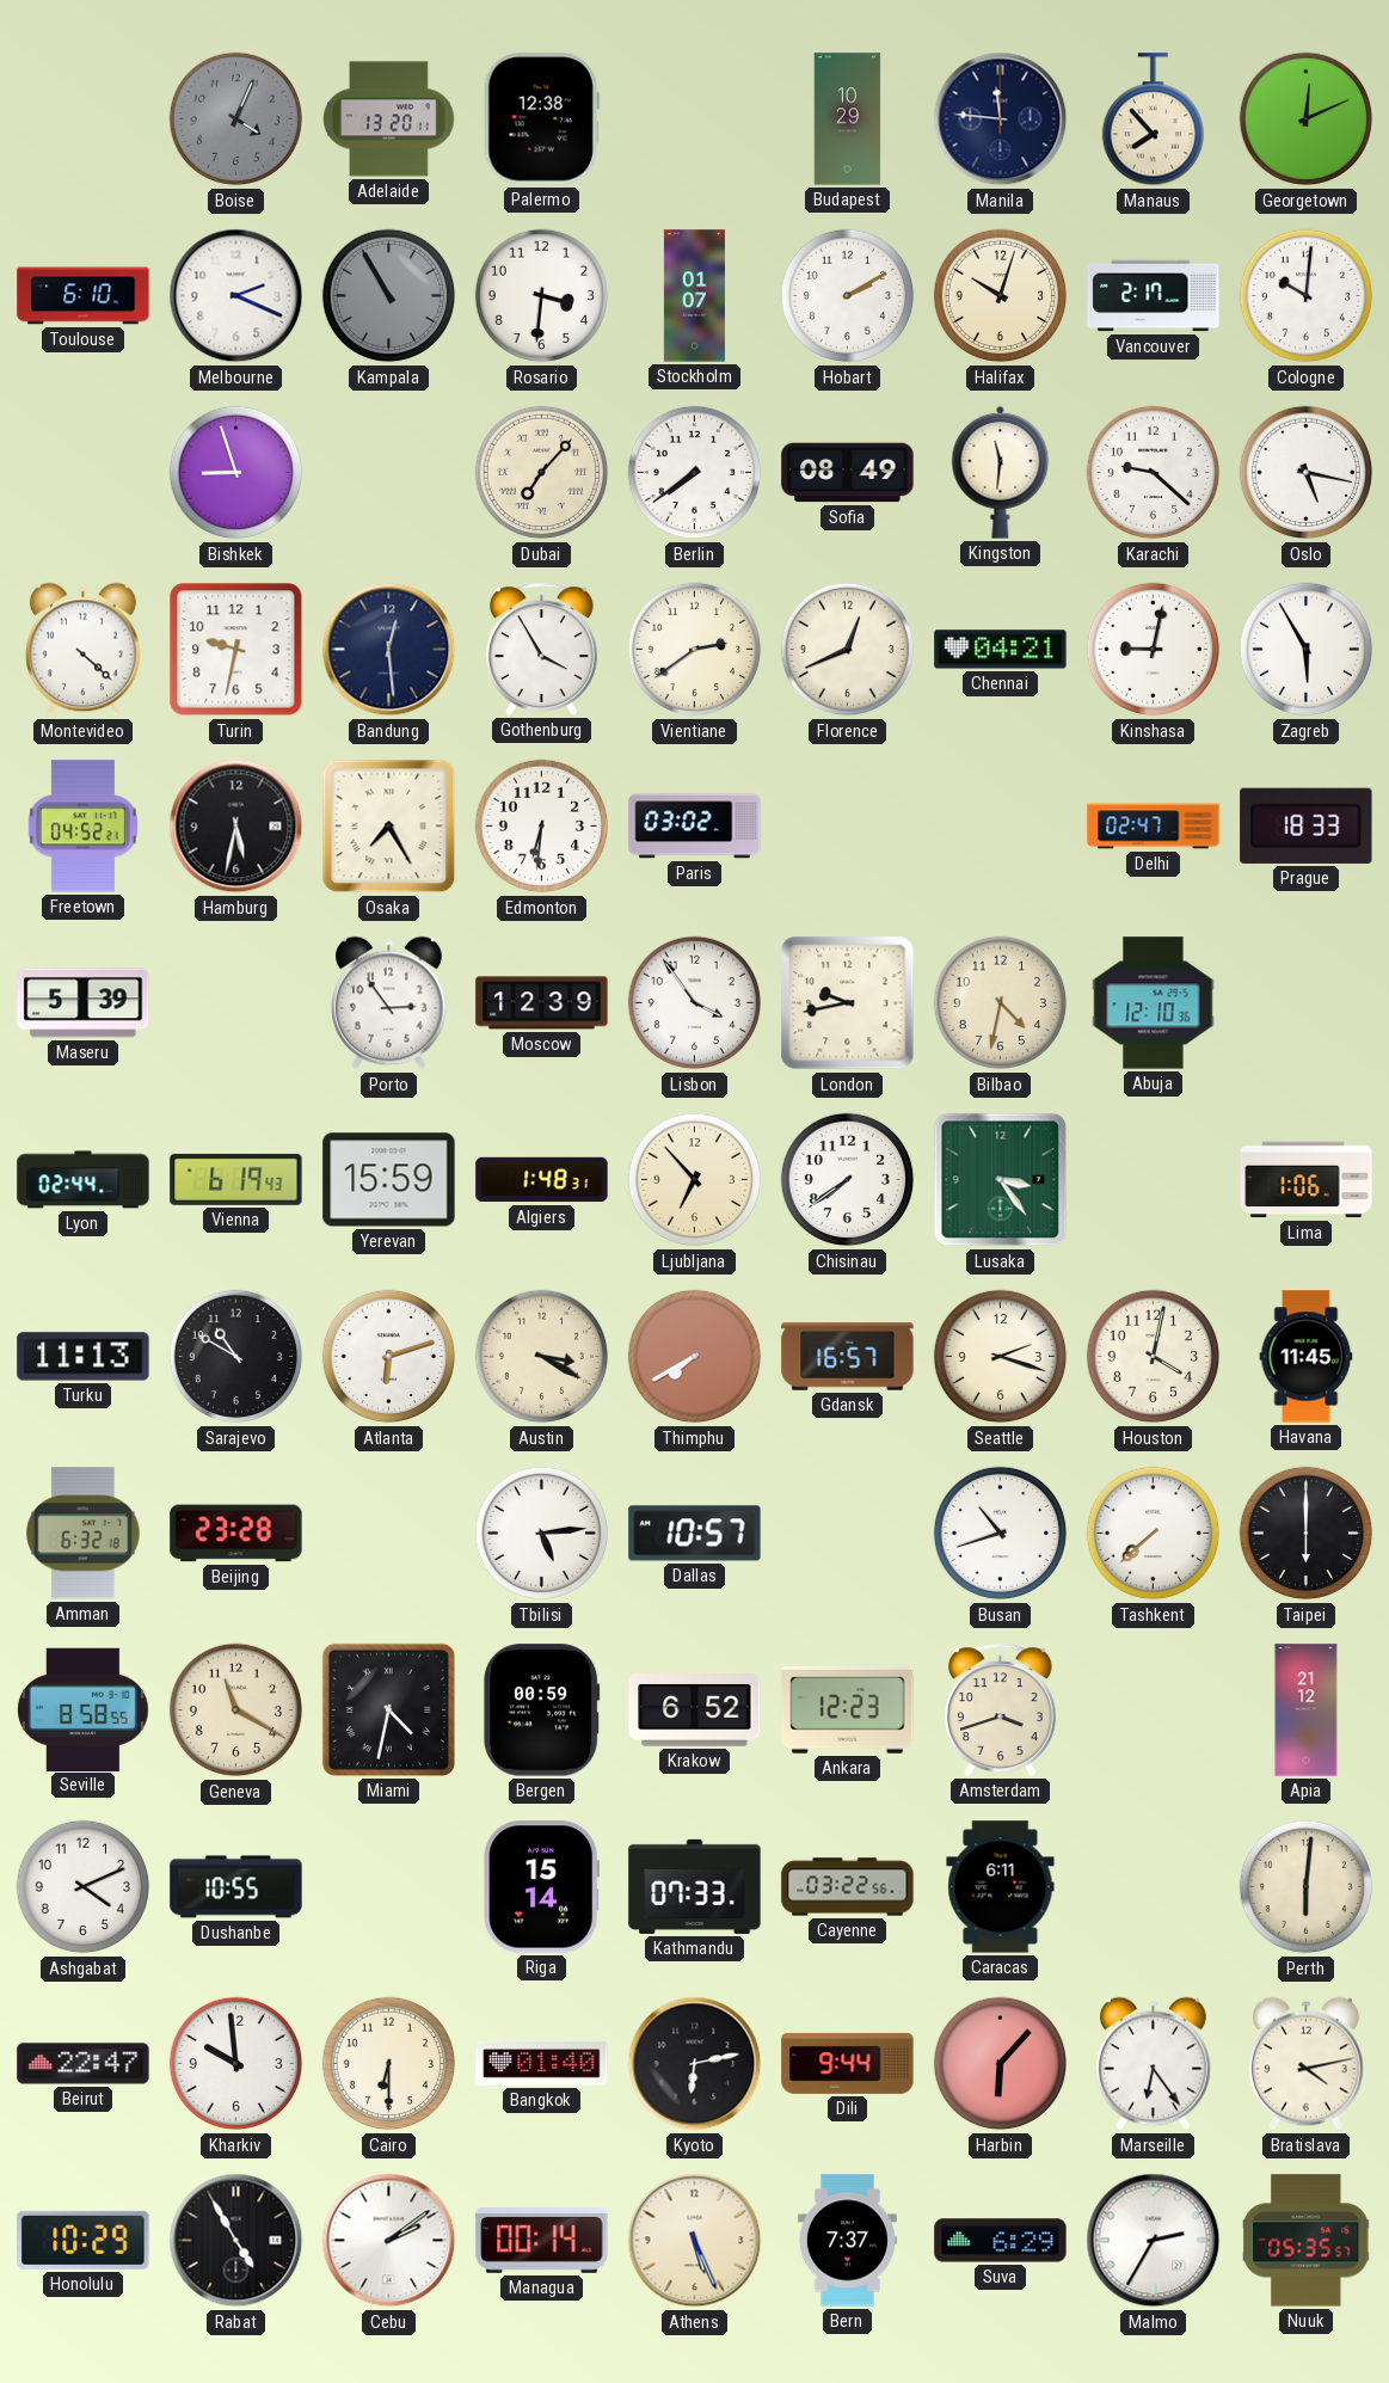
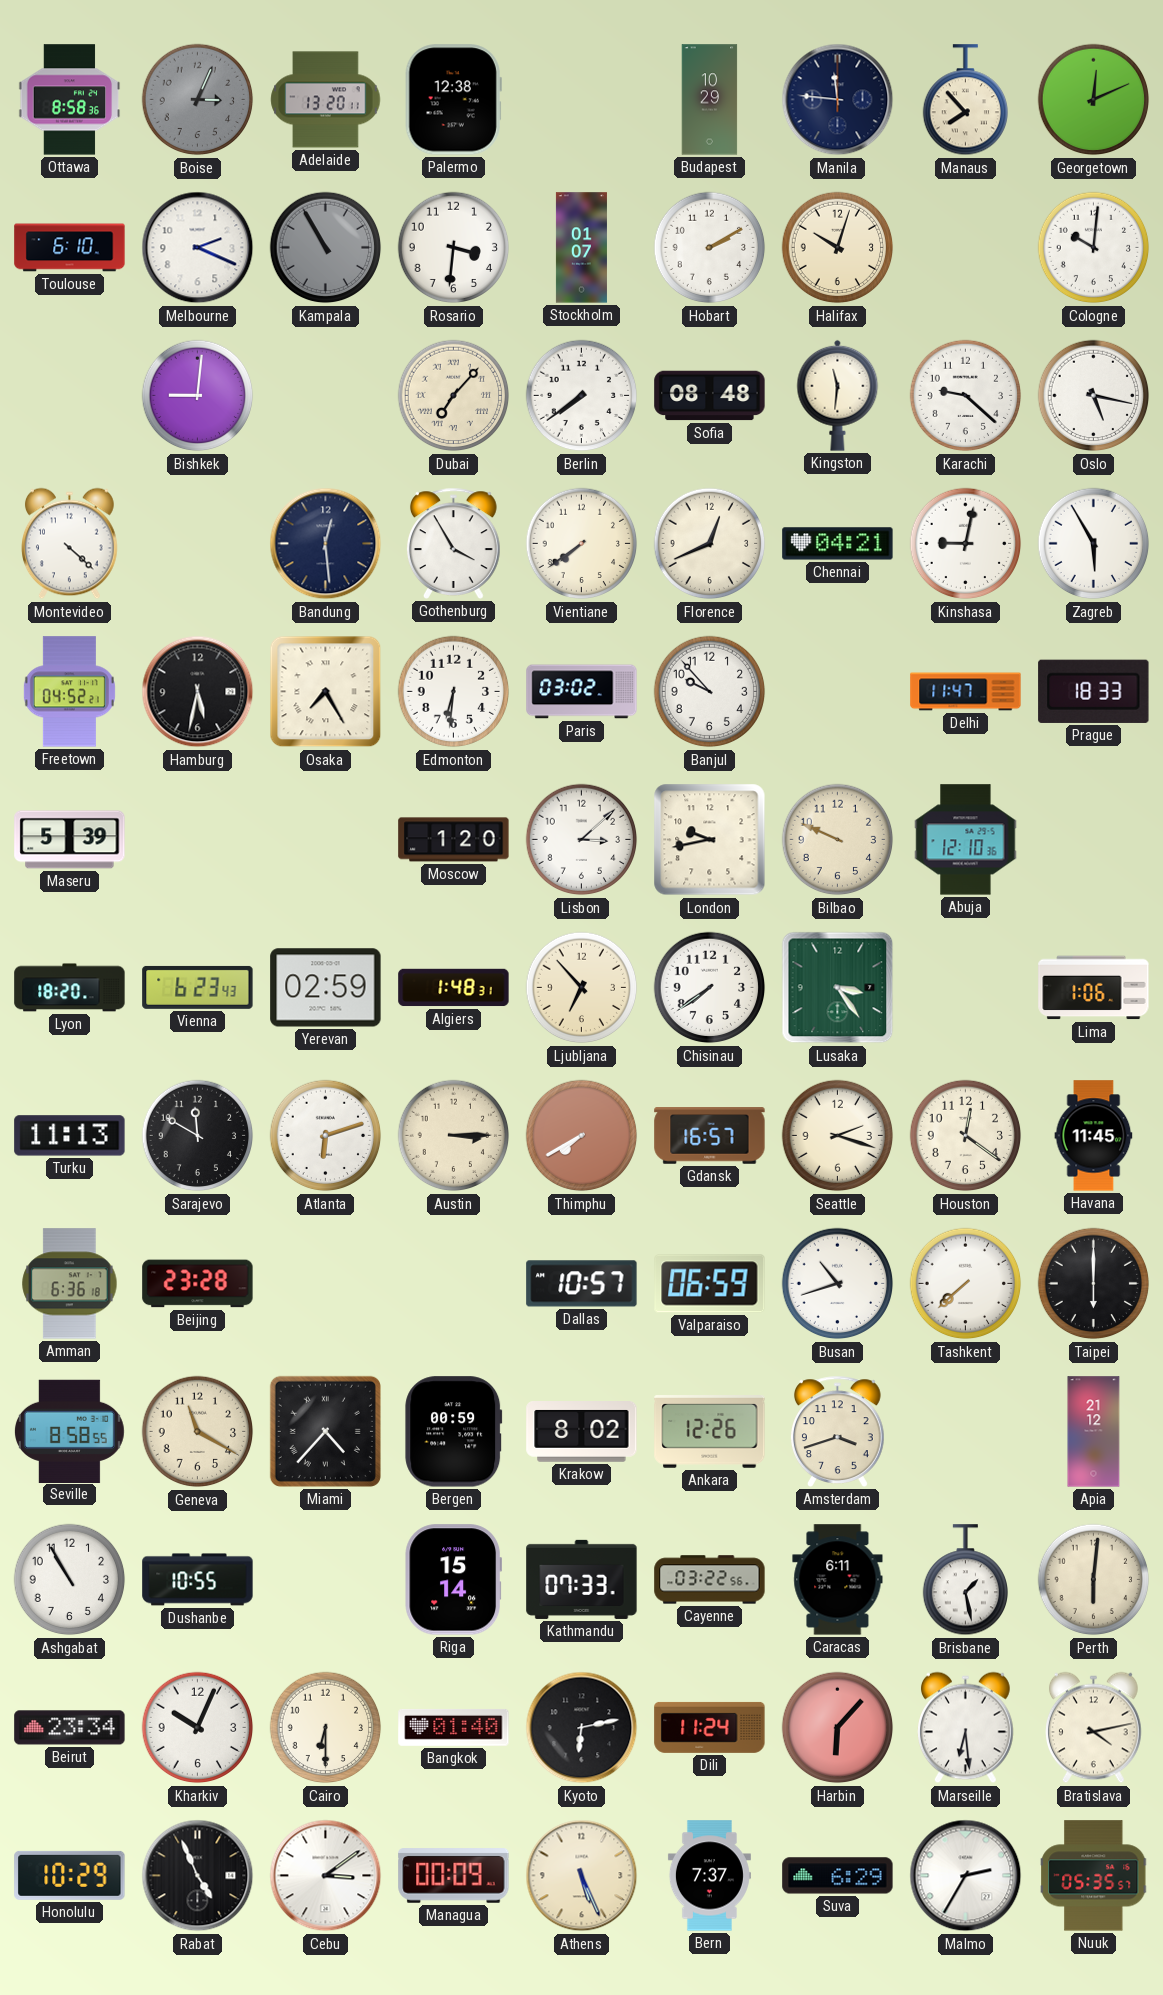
Ottawa: none -> 8:58 (70, 100)
Boise: 4:04 -> 3:04 (198, 100)
Vancouver: 2:17 -> none (1154, 296)
Bishkek: 8:57 -> 9:01 (198, 396)
Sofia: 08:49 -> 08:48 (710, 396)
Turin: 9:32 -> none (236, 650)
Vientiane: 2:39 -> 7:39 (582, 544)
Banjul: none -> 9:53 (710, 692)
Delhi: 02:47 -> 11:47 (966, 692)
Porto: 2:54 -> none (389, 1003)
Moscow: 12:39 -> 1:20 (454, 840)
Lisbon: 3:54 -> 3:08 (582, 840)
Bilbao: 4:32 -> 9:49 (838, 840)
Lyon: 02:44 -> 18:20 (70, 988)
Vienna: 6:19 -> 6:23 (198, 987)
Yerevan: 15:59 -> 02:59 (326, 988)
Sarajevo: 10:50 -> 11:50 (198, 1136)
Austin: 3:20 -> 3:15 (454, 1136)
Houston: 4:02 -> 12:21 (966, 1136)
Amman: 6:32 -> 6:36 (70, 1284)
Tbilisi: 5:14 -> none (542, 1534)
Valparaiso: none -> 06:59 (710, 1284)
Miami: 4:32 -> 4:37 (325, 1431)
Krakow: 6:52 -> 8:02 (582, 1432)
Ankara: 12:23 -> 12:26 (710, 1432)
Ashgabat: 4:11 -> 10:55 (70, 1580)
Brisbane: none -> 1:28 (965, 1580)
Beirut: 22:47 -> 23:34 (70, 1728)
Kharkiv: 9:59 -> 10:04 (198, 1728)
Dili: 9:44 -> 11:24 (710, 1727)
Marseille: 6:24 -> 6:29 (966, 1728)
Rabat: 4:55 -> 4:56 (198, 1876)
Cebu: 2:09 -> 3:09 (326, 1876)
Managua: 00:14 -> 00:09 (454, 1876)
